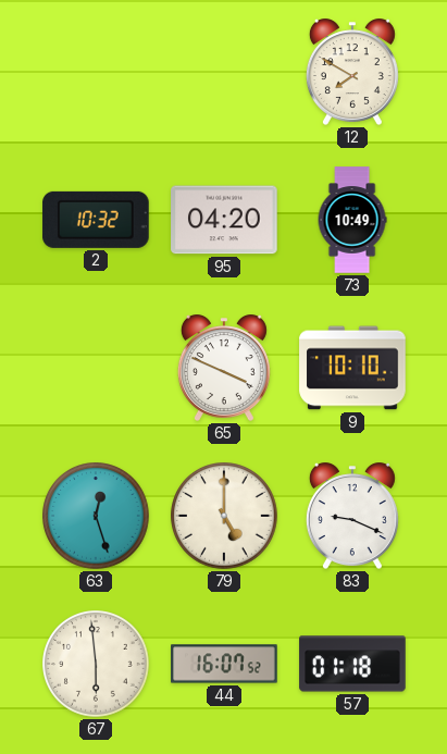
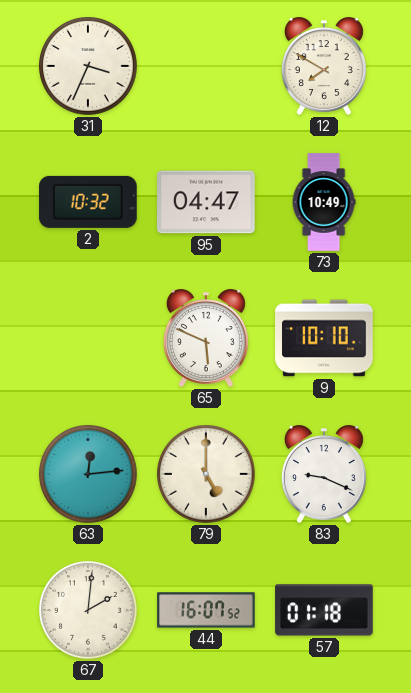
31: none -> 3:34 (89, 67)
95: 04:20 -> 04:47 (206, 202)
65: 3:49 -> 5:49 (206, 338)
63: 12:27 -> 12:14 (89, 475)
67: 5:59 -> 2:01 (89, 611)
